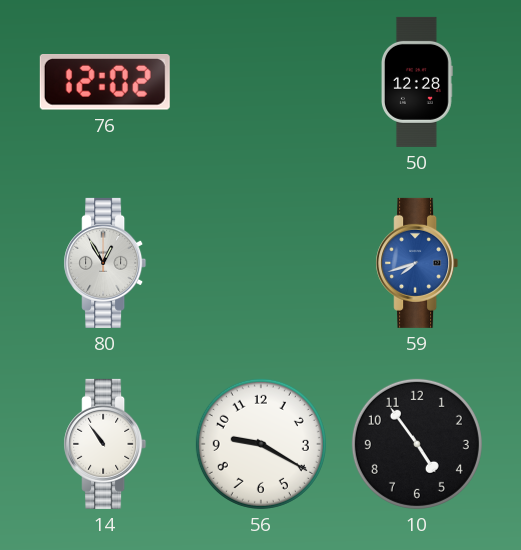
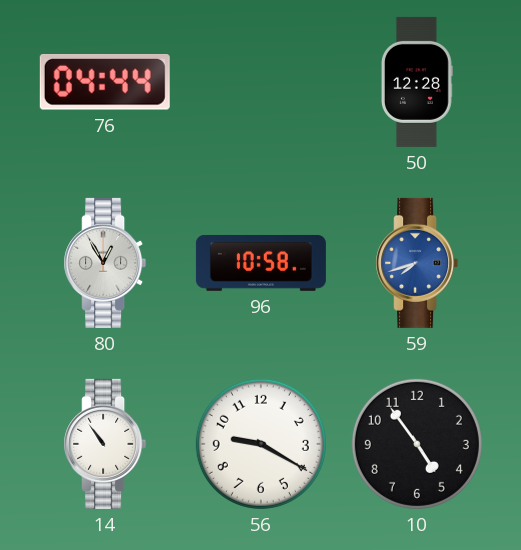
76: 12:02 -> 04:44 (105, 83)
96: none -> 10:58 (261, 263)
